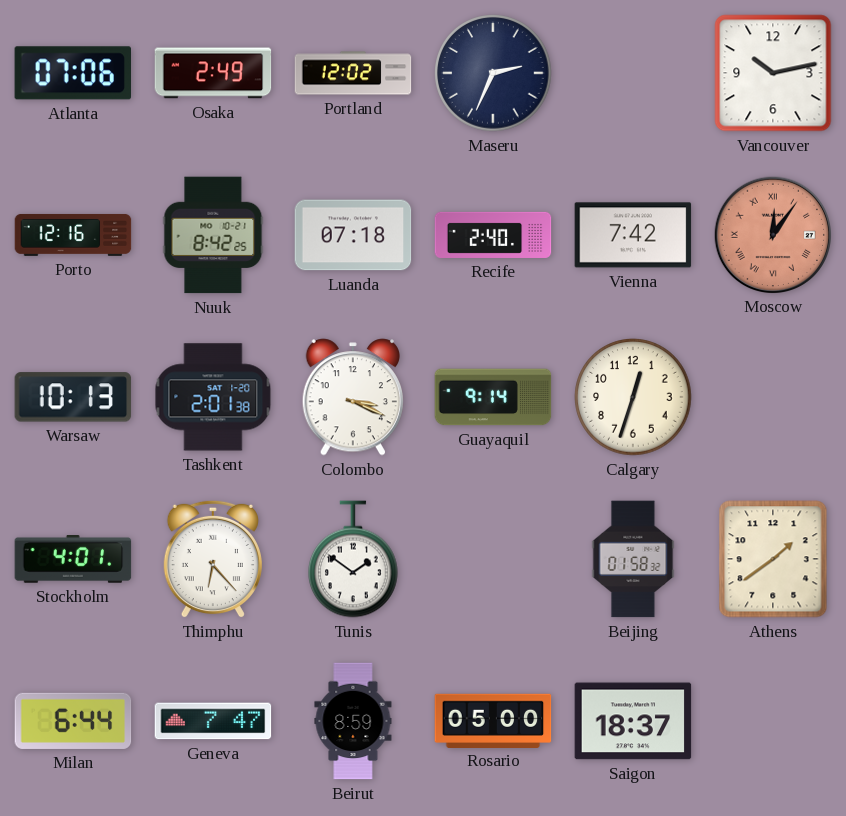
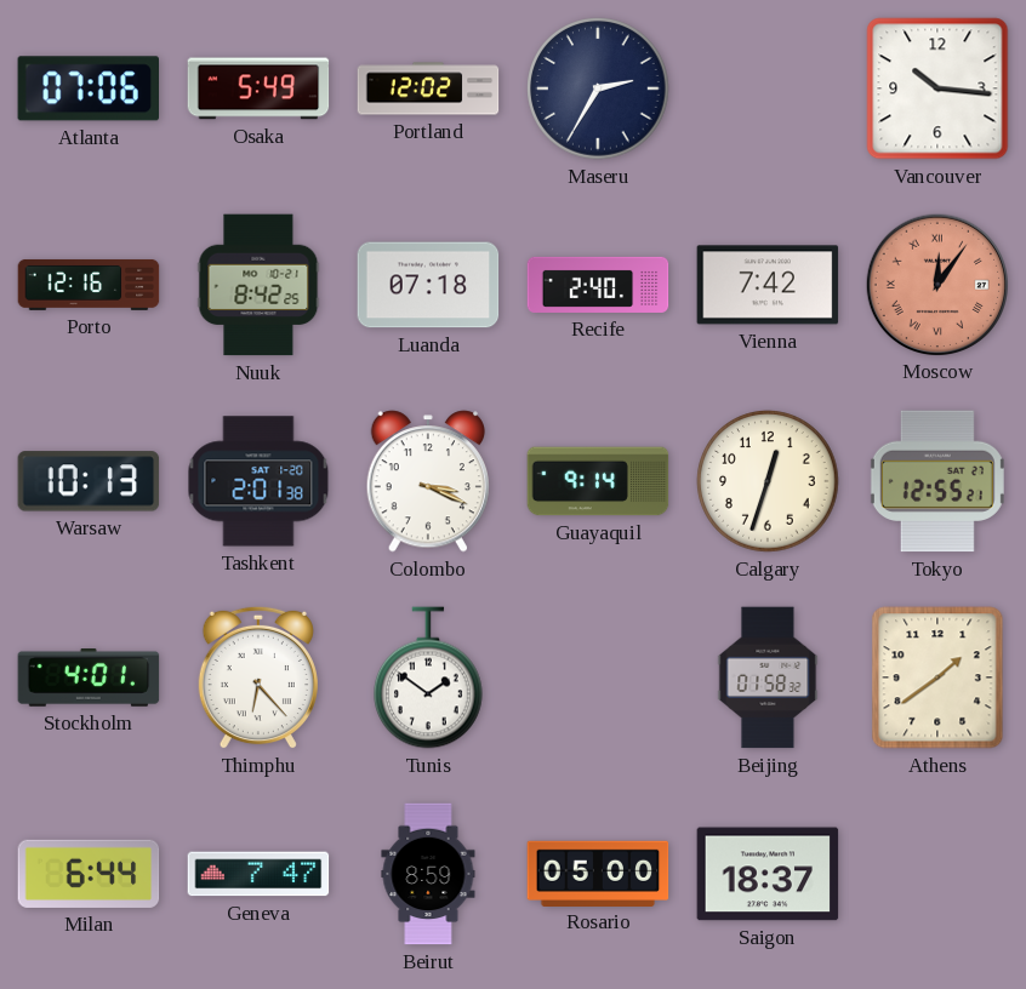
Osaka: 2:49 -> 5:49 (258, 88)
Maseru: 2:34 -> 2:35 (598, 88)
Vancouver: 10:13 -> 10:16 (937, 88)
Tokyo: none -> 12:55 (937, 481)
